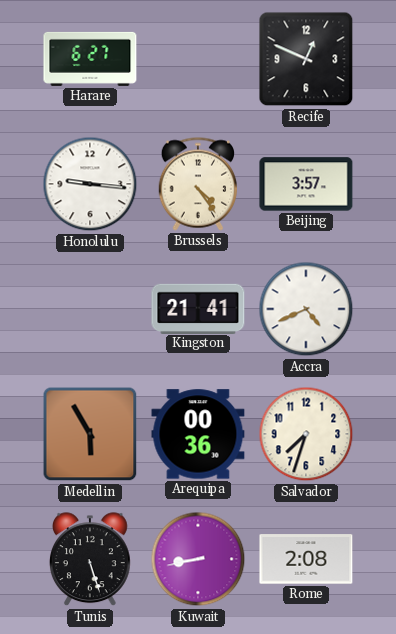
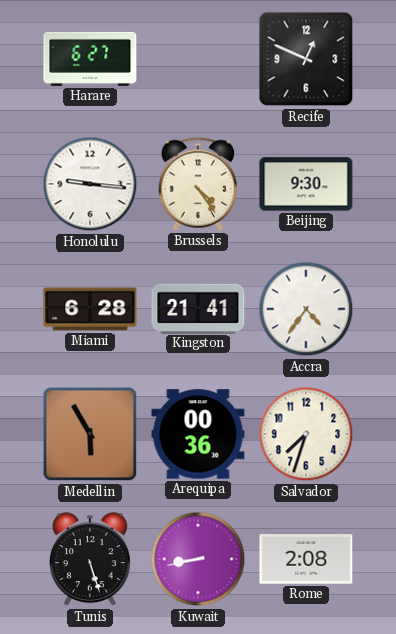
Beijing: 3:57 -> 9:30 (306, 184)
Miami: none -> 6:28 (90, 309)
Accra: 4:41 -> 4:36 (306, 309)
